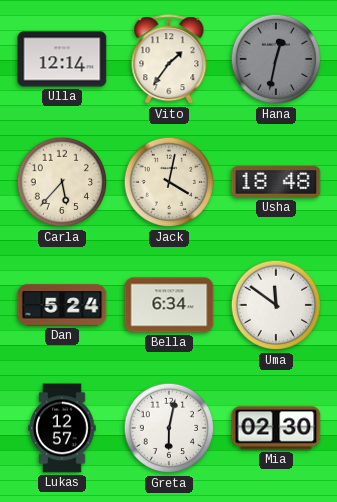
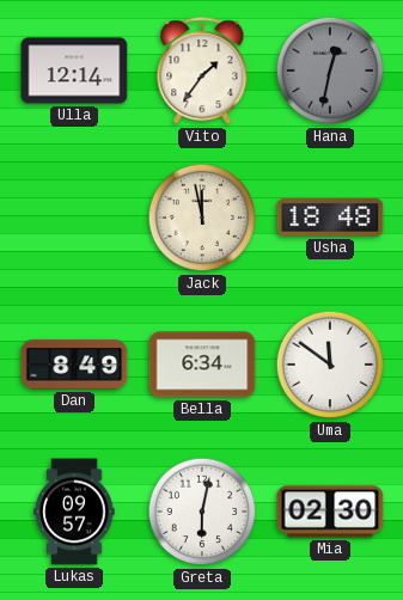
Carla: 5:37 -> none (62, 182)
Jack: 4:02 -> 11:58 (202, 218)
Dan: 5:24 -> 8:49 (74, 365)
Lukas: 12:57 -> 09:57 (74, 512)
